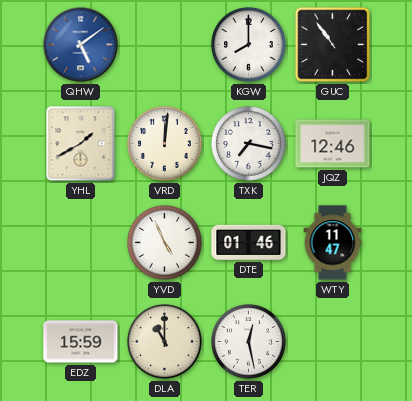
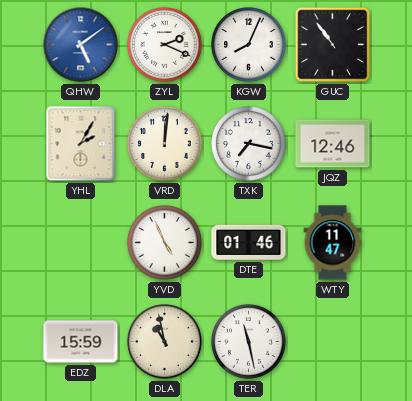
ZYL: none -> 2:19 (165, 45)
KGW: 8:00 -> 8:04 (249, 45)
YHL: 1:40 -> 2:05 (81, 144)
DLA: 11:00 -> 10:58 (165, 342)
TER: 12:28 -> 11:28 (249, 342)
